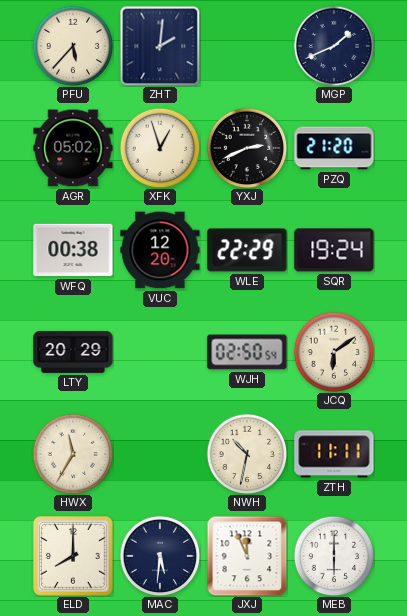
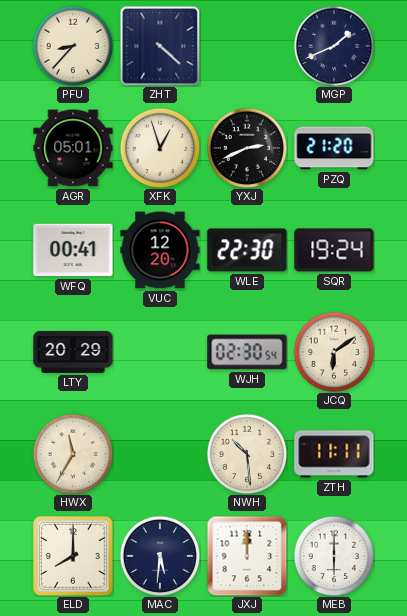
PFU: 5:37 -> 8:37 (73, 46)
ZHT: 2:01 -> 4:22 (160, 46)
AGR: 05:02 -> 05:01 (73, 148)
WFQ: 00:38 -> 00:41 (73, 250)
WLE: 22:29 -> 22:30 (247, 250)
WJH: 02:50 -> 02:30 (247, 352)
NWH: 10:32 -> 10:29 (247, 454)
JXJ: 11:56 -> 12:00 (247, 556)
